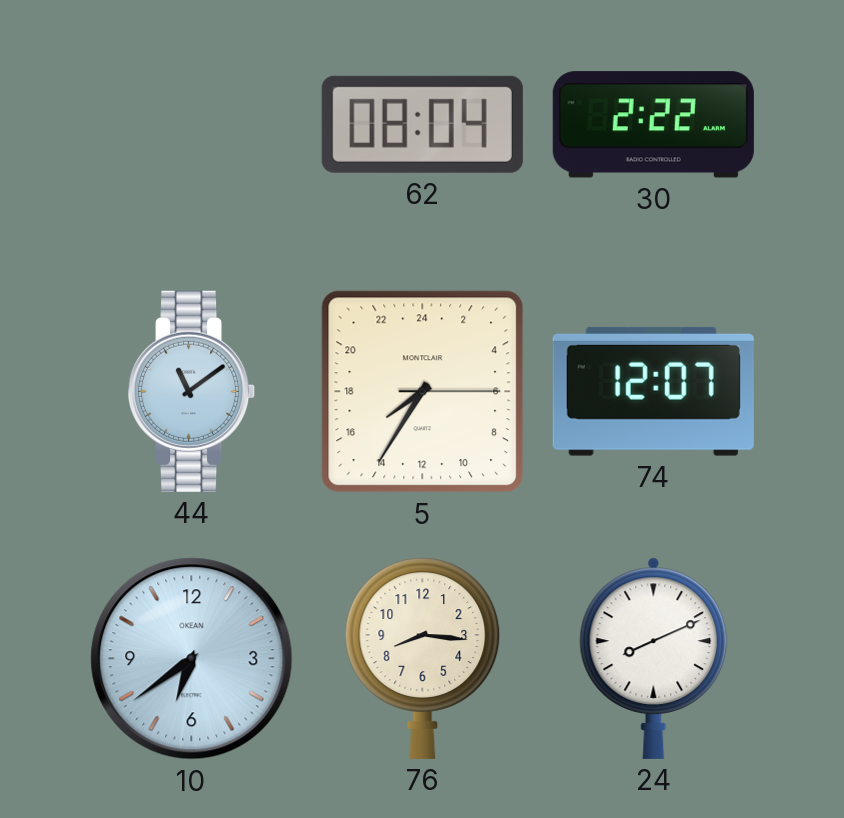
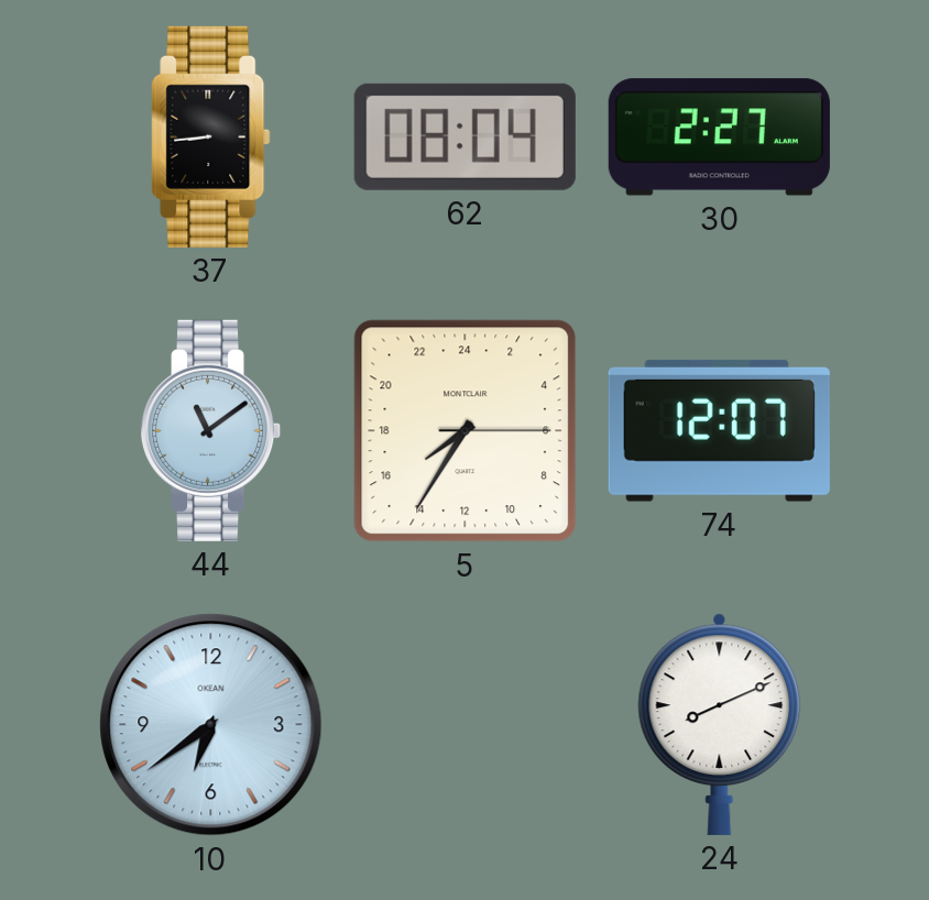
37: none -> 8:44 (211, 136)
30: 2:22 -> 2:27 (719, 138)
76: 8:16 -> none (423, 658)
